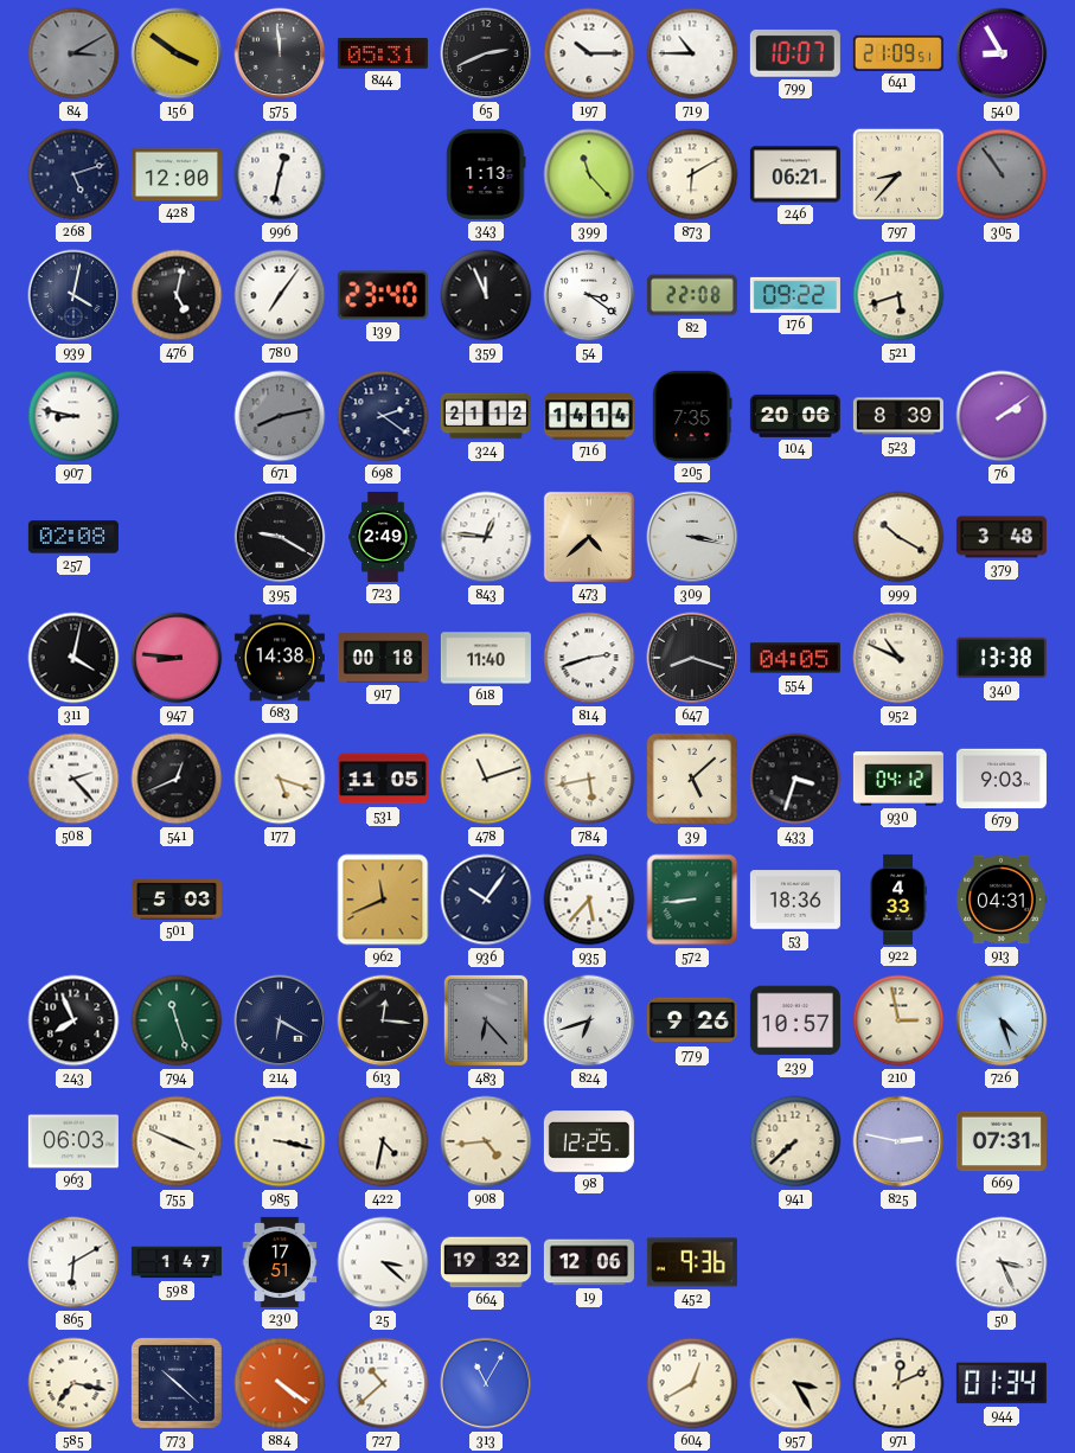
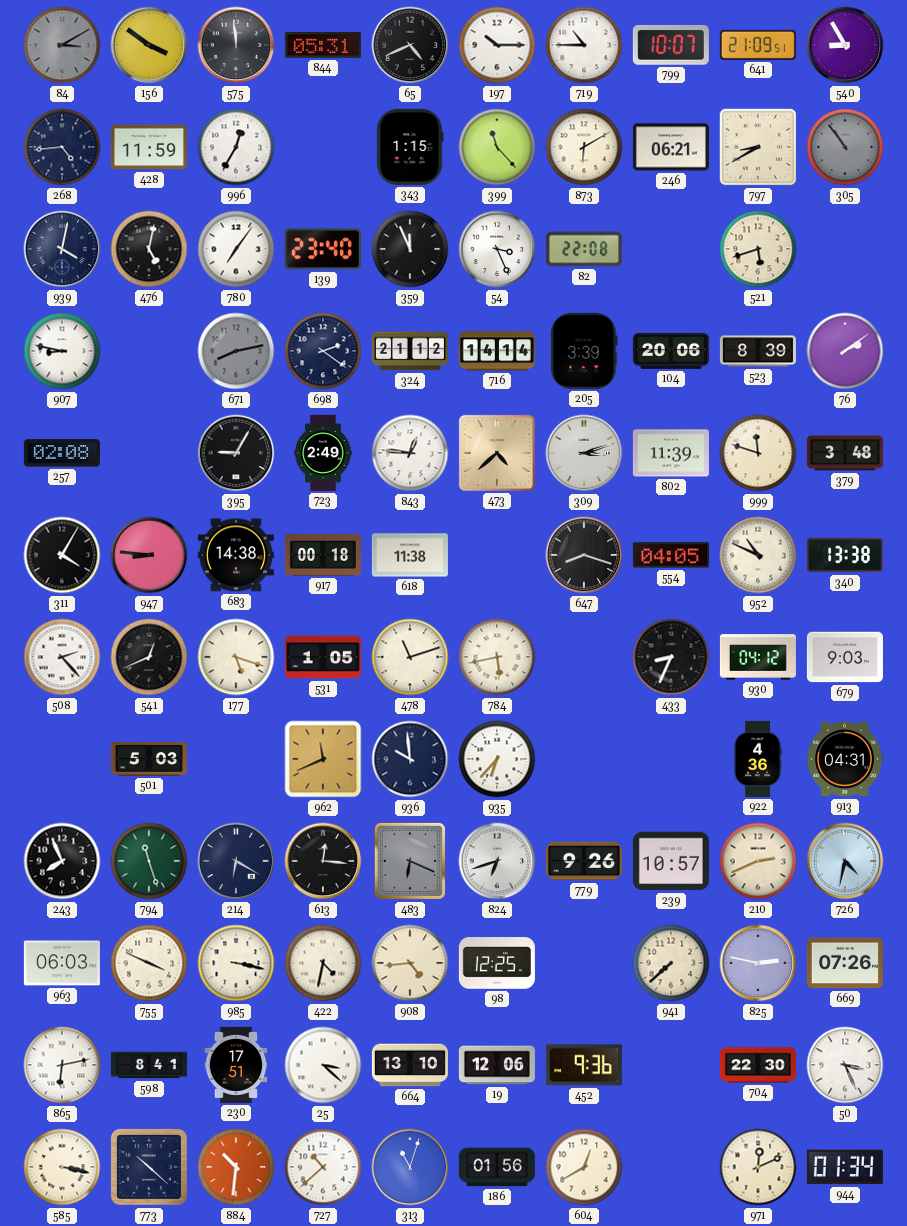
65: 2:41 -> 4:41 (410, 45)
268: 5:12 -> 4:44 (62, 147)
428: 12:00 -> 11:59 (149, 147)
996: 12:32 -> 12:35 (236, 147)
343: 1:13 -> 1:15 (410, 147)
797: 8:37 -> 8:40 (758, 147)
54: 3:21 -> 3:26 (497, 249)
176: 09:22 -> none (795, 295)
205: 7:35 -> 3:39 (584, 351)
395: 9:20 -> 9:05 (236, 453)
309: 3:17 -> 3:12 (584, 453)
802: none -> 11:39 (671, 453)
999: 10:20 -> 11:48 (758, 453)
311: 4:02 -> 4:05 (62, 555)
618: 11:40 -> 11:38 (410, 555)
814: 2:42 -> none (589, 658)
531: 11:05 -> 1:05 (323, 657)
39: 5:08 -> none (692, 779)
433: 3:33 -> 8:34 (671, 657)
936: 10:06 -> 9:59 (410, 759)
935: 5:37 -> 6:37 (497, 759)
572: 8:44 -> none (692, 900)
53: 18:36 -> none (795, 900)
922: 4:33 -> 4:36 (758, 759)
483: 6:23 -> 6:19 (410, 861)
210: 2:58 -> 2:41 (758, 861)
726: 4:27 -> 4:32 (845, 861)
669: 07:31 -> 07:26 (845, 963)
865: 6:10 -> 6:13 (62, 1065)
598: 1:47 -> 8:41 (149, 1065)
664: 19:32 -> 13:10 (410, 1065)
704: none -> 22:30 (758, 1065)
585: 7:17 -> 3:17 (62, 1167)
884: 4:21 -> 10:31 (236, 1167)
313: 11:05 -> 11:03 (410, 1167)
186: none -> 01:56 (497, 1167)
957: 3:25 -> none (795, 1383)
